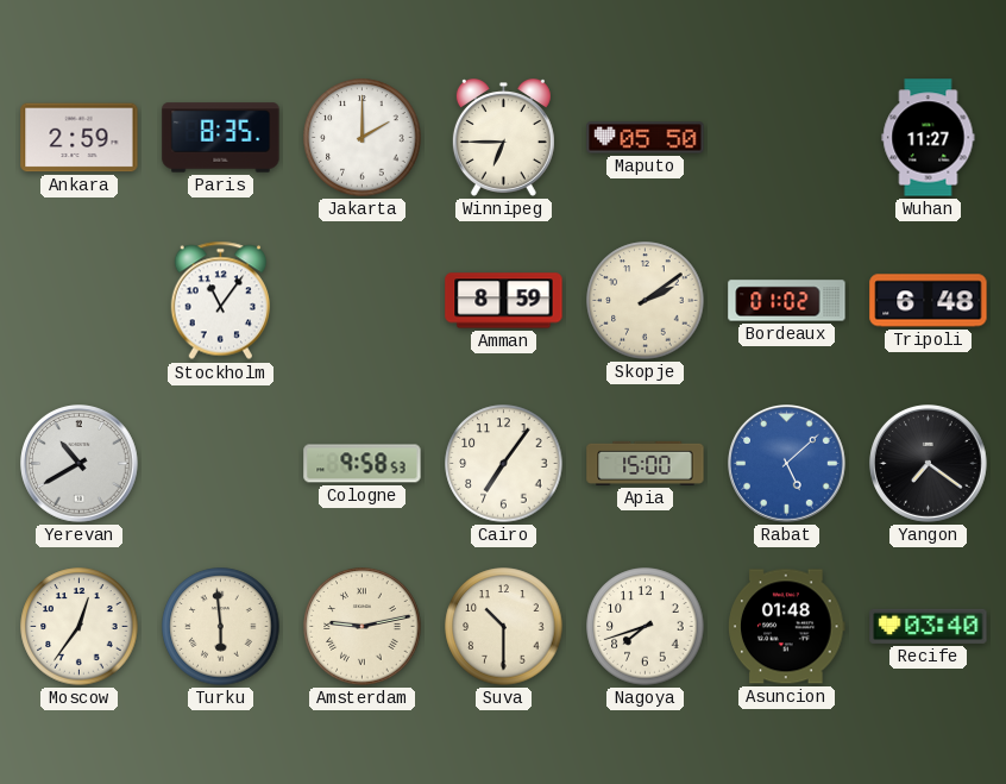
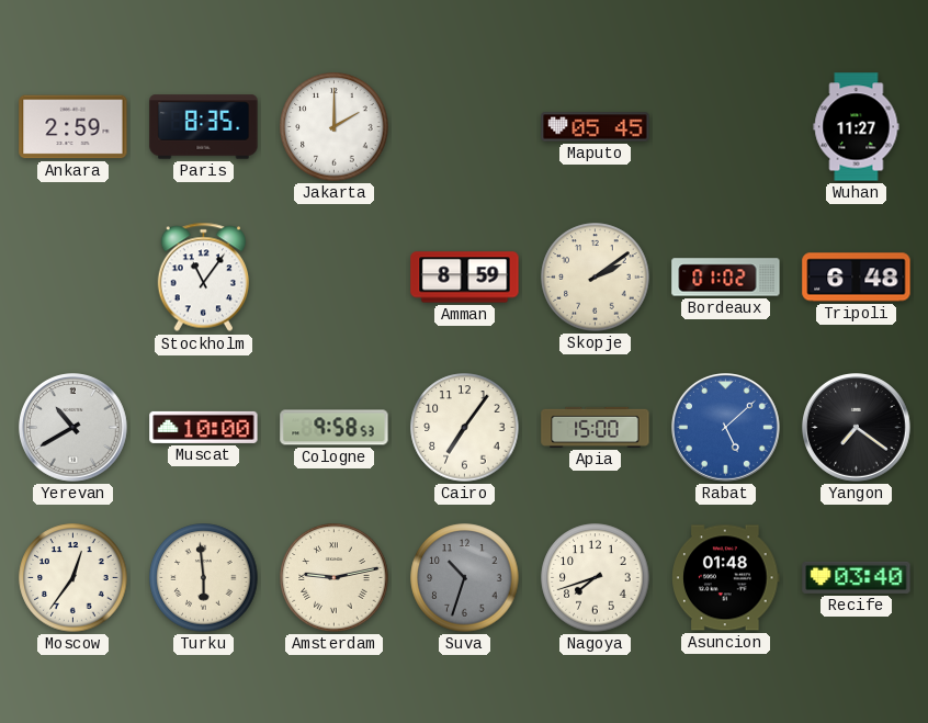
Winnipeg: 6:45 -> none (503, 138)
Maputo: 05:50 -> 05:45 (596, 127)
Muscat: none -> 10:00 (204, 427)
Suva: 10:30 -> 10:33 (465, 578)
Suva dial: cream -> grey (465, 578)
